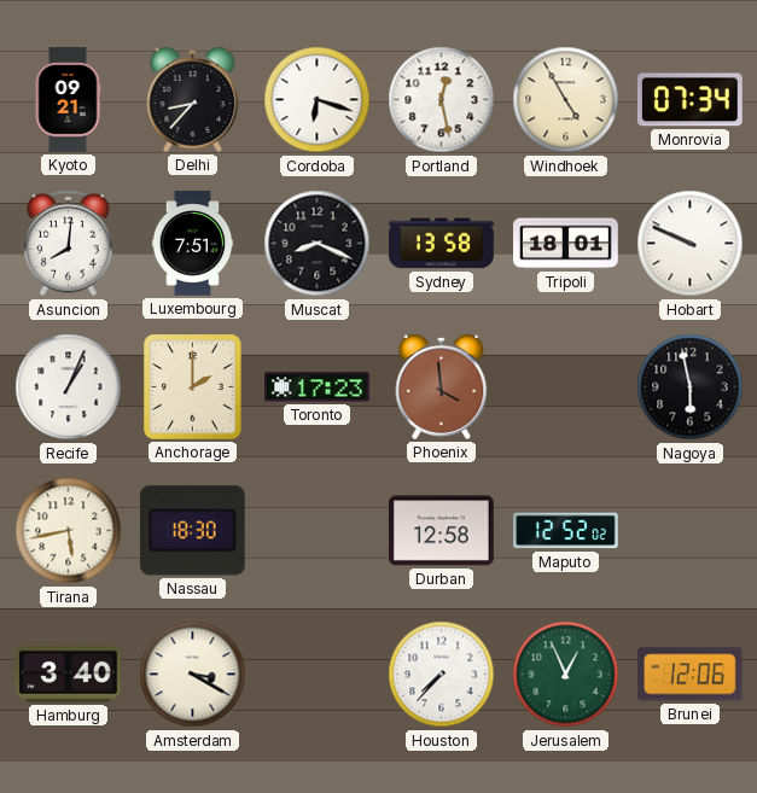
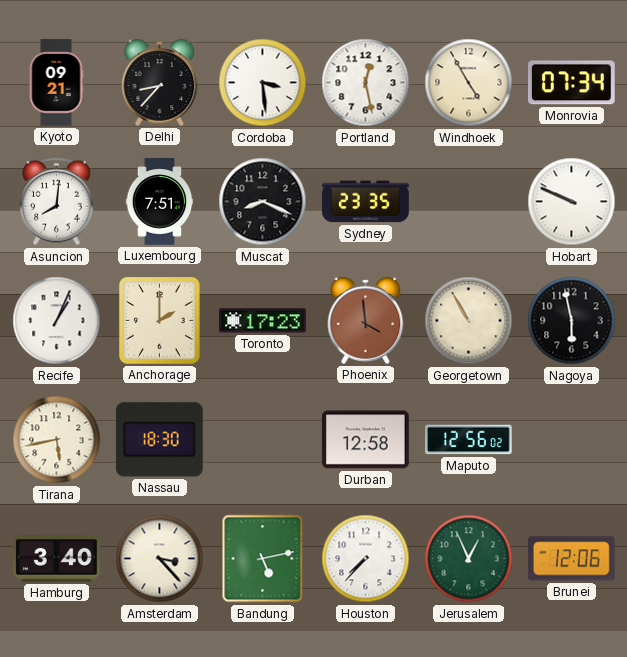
Cordoba: 6:18 -> 3:29 (263, 83)
Sydney: 13:58 -> 23:35 (366, 202)
Tripoli: 18:01 -> none (566, 244)
Georgetown: none -> 10:55 (469, 321)
Maputo: 12:52 -> 12:56 (469, 440)
Amsterdam: 3:20 -> 3:23 (160, 559)
Bandung: none -> 5:13 (263, 559)
